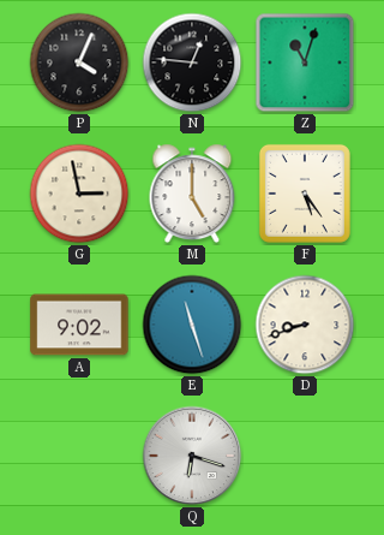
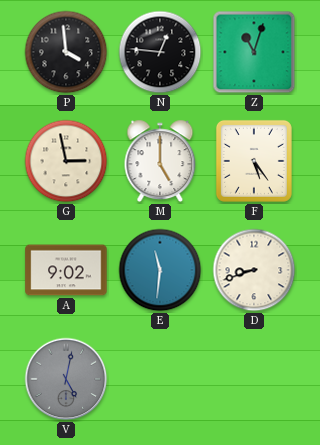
P: 4:04 -> 3:59 (66, 52)
E: 11:27 -> 11:31 (160, 270)
V: none -> 5:02 (66, 379)
Q: 6:18 -> none (192, 456)
